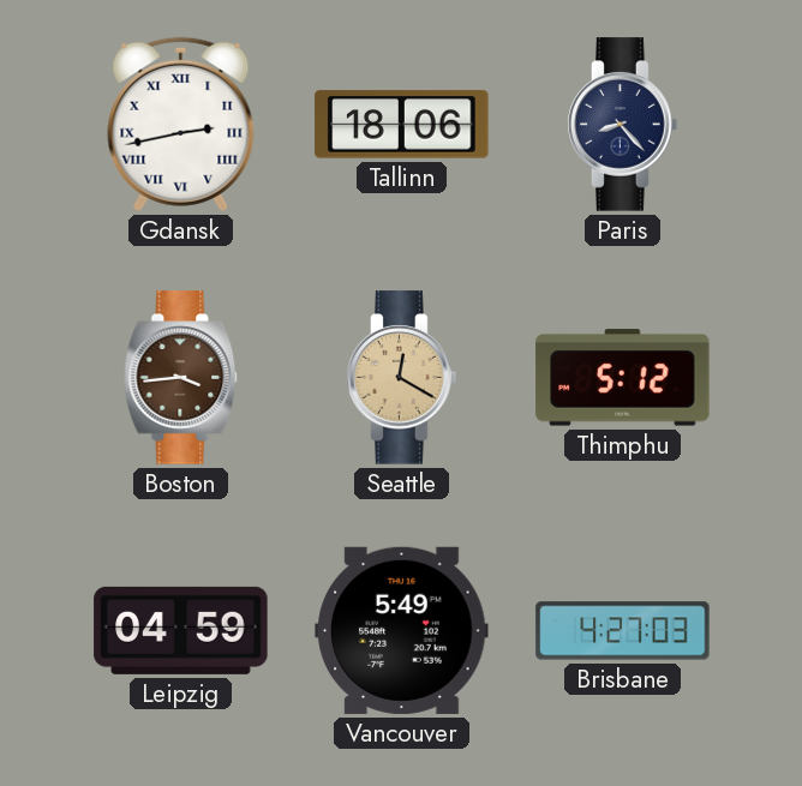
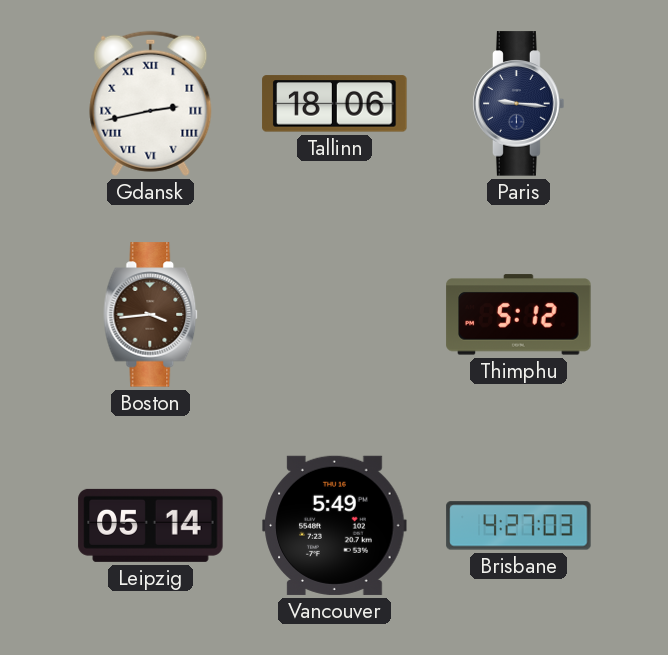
Paris: 8:23 -> 9:16 (519, 104)
Seattle: 12:20 -> none (402, 378)
Leipzig: 04:59 -> 05:14 (151, 525)
